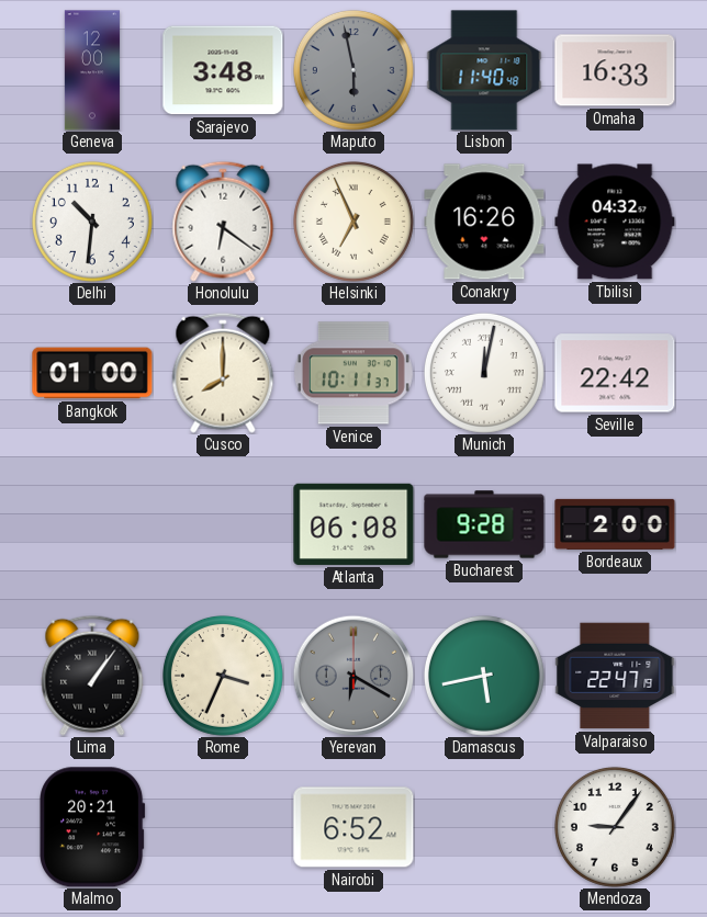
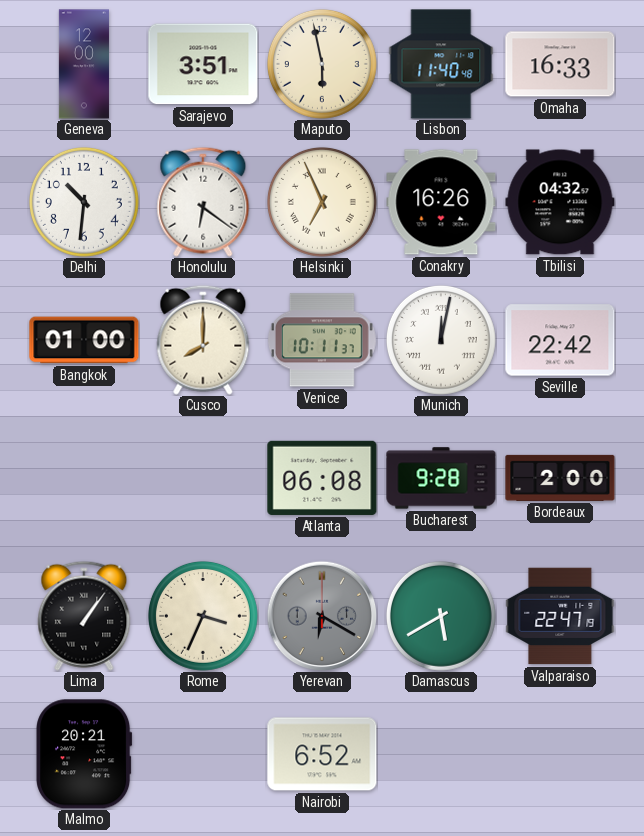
Sarajevo: 3:48 -> 3:51 (203, 64)
Maputo dial: grey -> cream (322, 64)
Damascus: 5:43 -> 5:40 (441, 616)
Mendoza: 9:06 -> none (615, 827)
